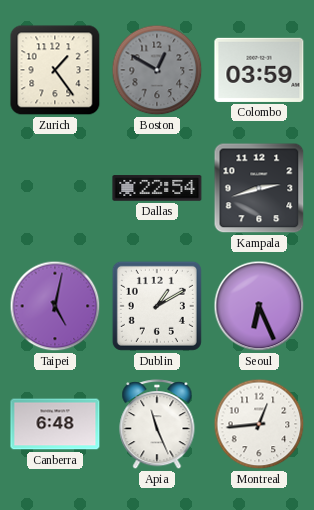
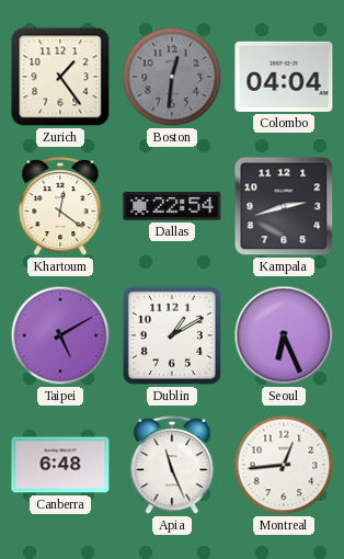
Boston: 12:50 -> 12:31 (172, 77)
Colombo: 03:59 -> 04:04 (284, 77)
Khartoum: none -> 12:21 (60, 207)
Taipei: 5:02 -> 5:10 (60, 335)
